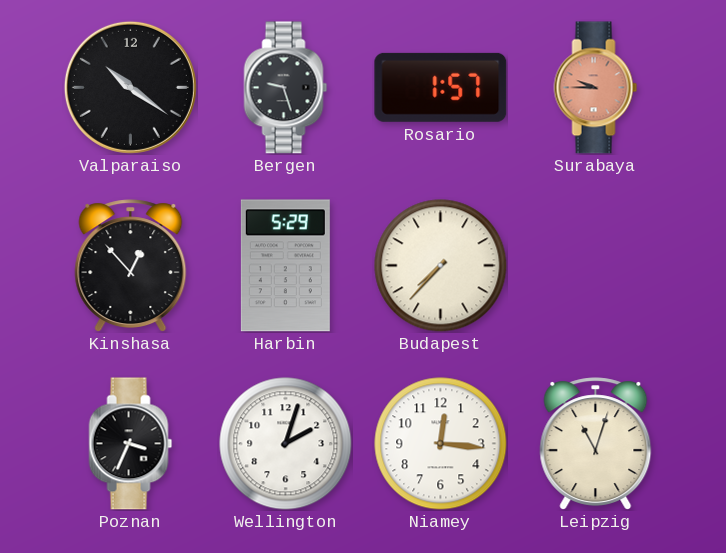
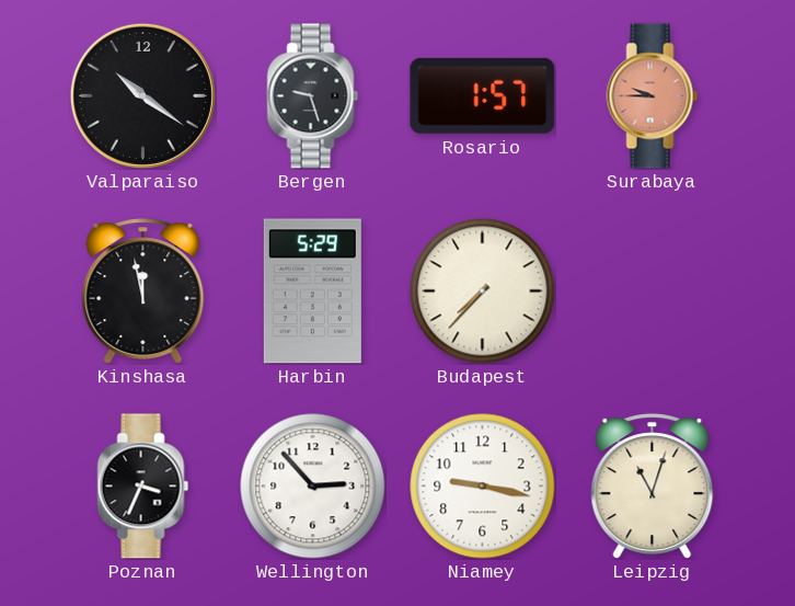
Kinshasa: 12:53 -> 11:58 (143, 290)
Wellington: 2:03 -> 2:53 (313, 487)
Niamey: 12:16 -> 9:17 (483, 487)
